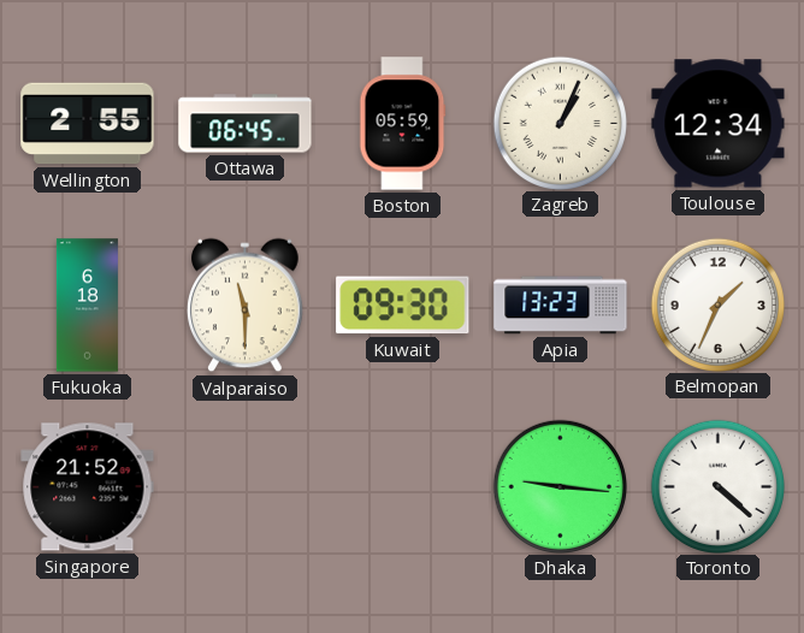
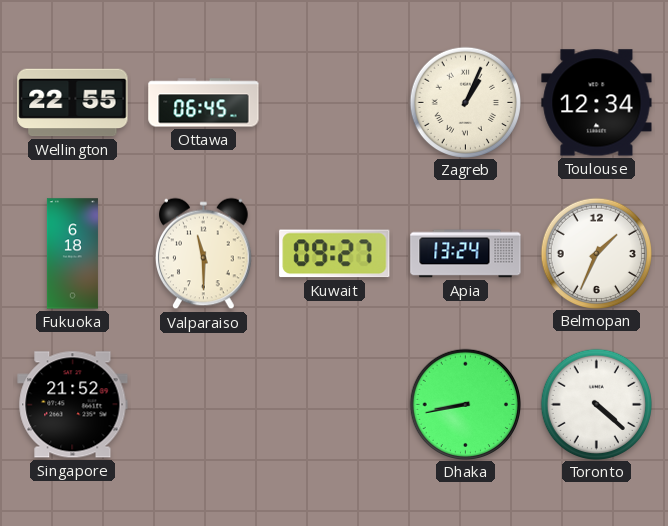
Wellington: 2:55 -> 22:55 (73, 103)
Boston: 05:59 -> none (403, 124)
Kuwait: 09:30 -> 09:27 (335, 254)
Apia: 13:23 -> 13:24 (466, 254)
Dhaka: 9:16 -> 8:43 (465, 404)
